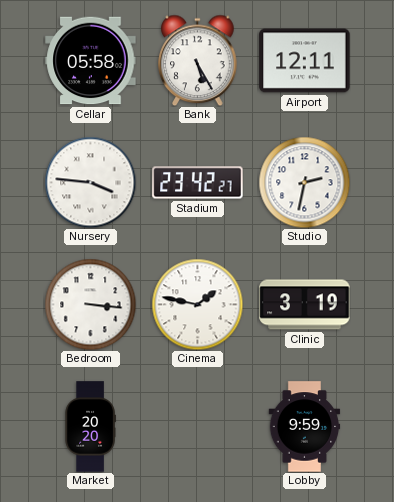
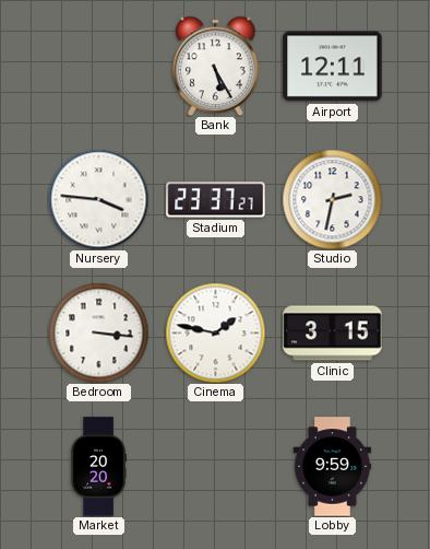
Cellar: 05:58 -> none (91, 61)
Stadium: 23:42 -> 23:37 (216, 200)
Clinic: 3:19 -> 3:15 (333, 334)
